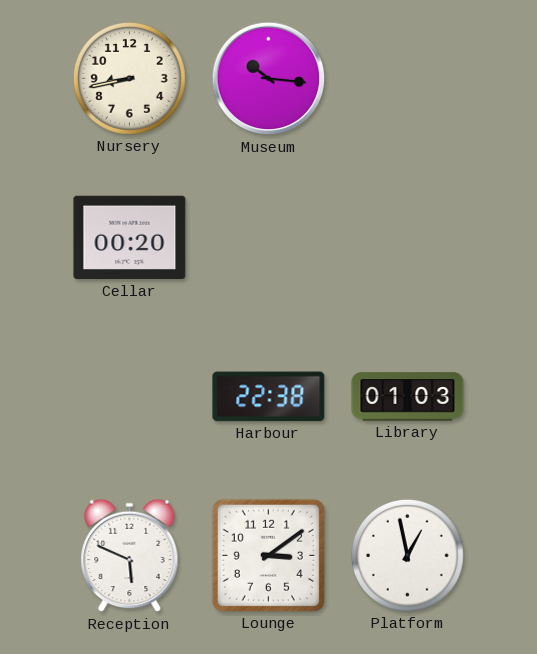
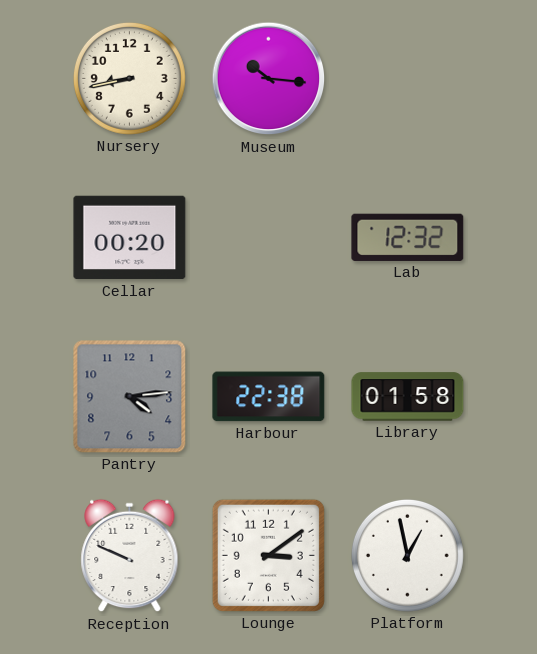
Lab: none -> 12:32 (408, 237)
Pantry: none -> 4:14 (130, 397)
Library: 01:03 -> 01:58 (408, 397)
Reception: 5:49 -> 9:49 (130, 556)
